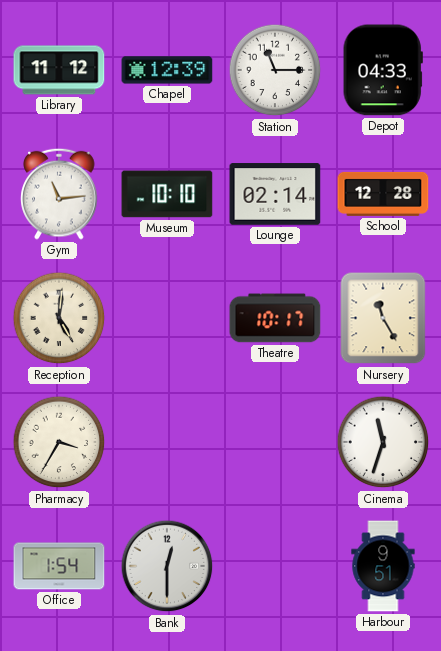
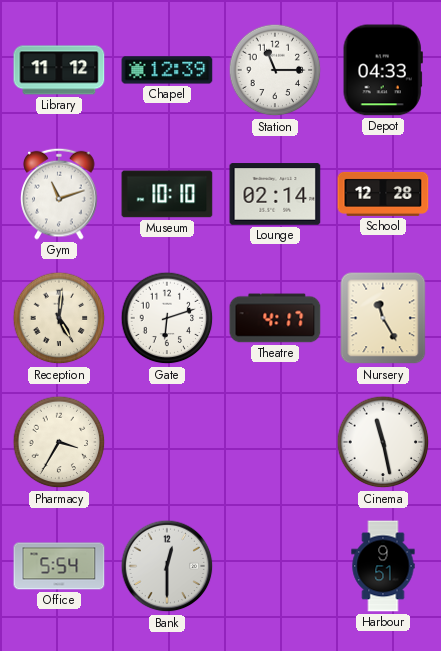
Gym: 11:14 -> 11:12 (59, 194)
Gate: none -> 6:12 (167, 318)
Theatre: 10:17 -> 4:17 (275, 318)
Cinema: 11:33 -> 11:28 (383, 442)
Office: 1:54 -> 5:54 (59, 566)
